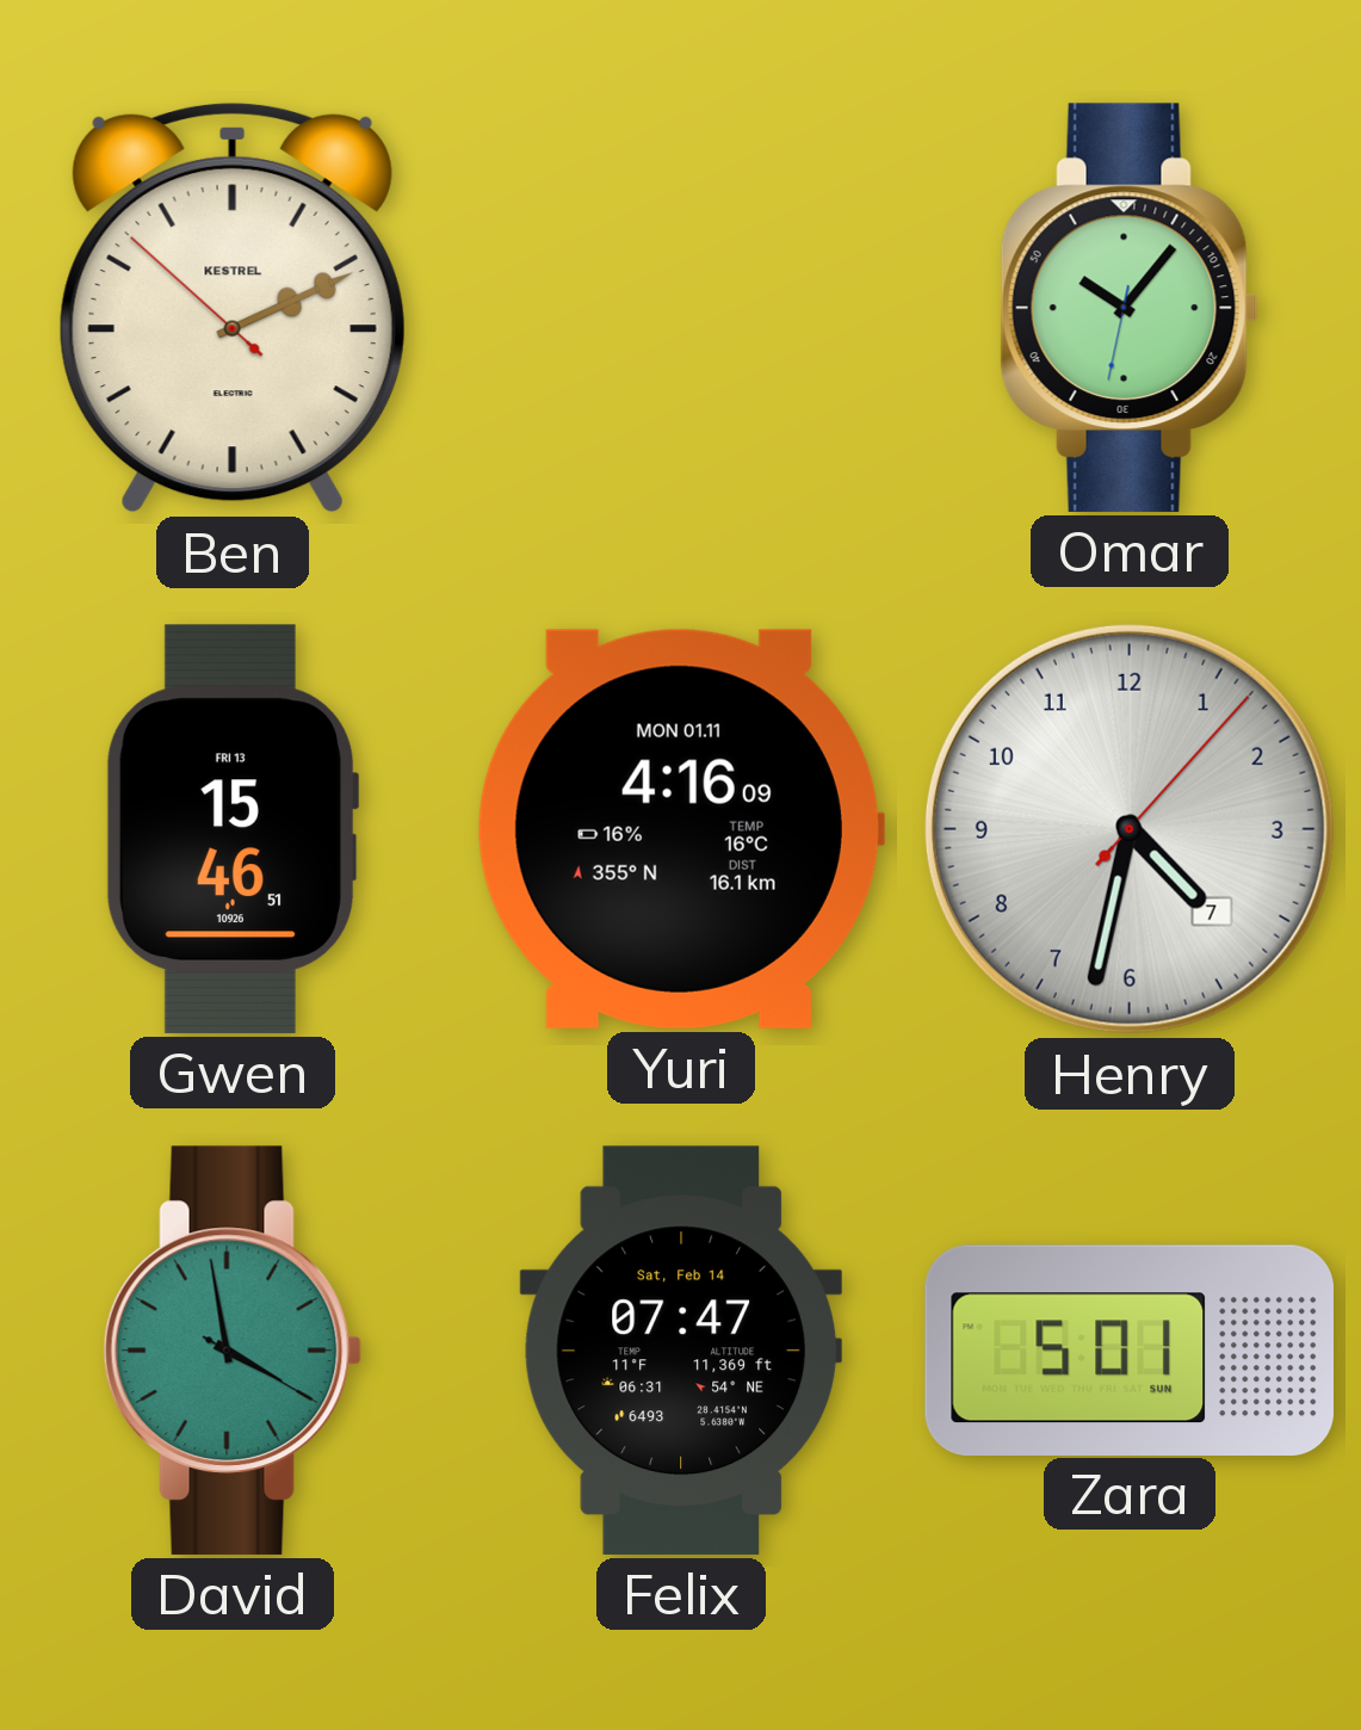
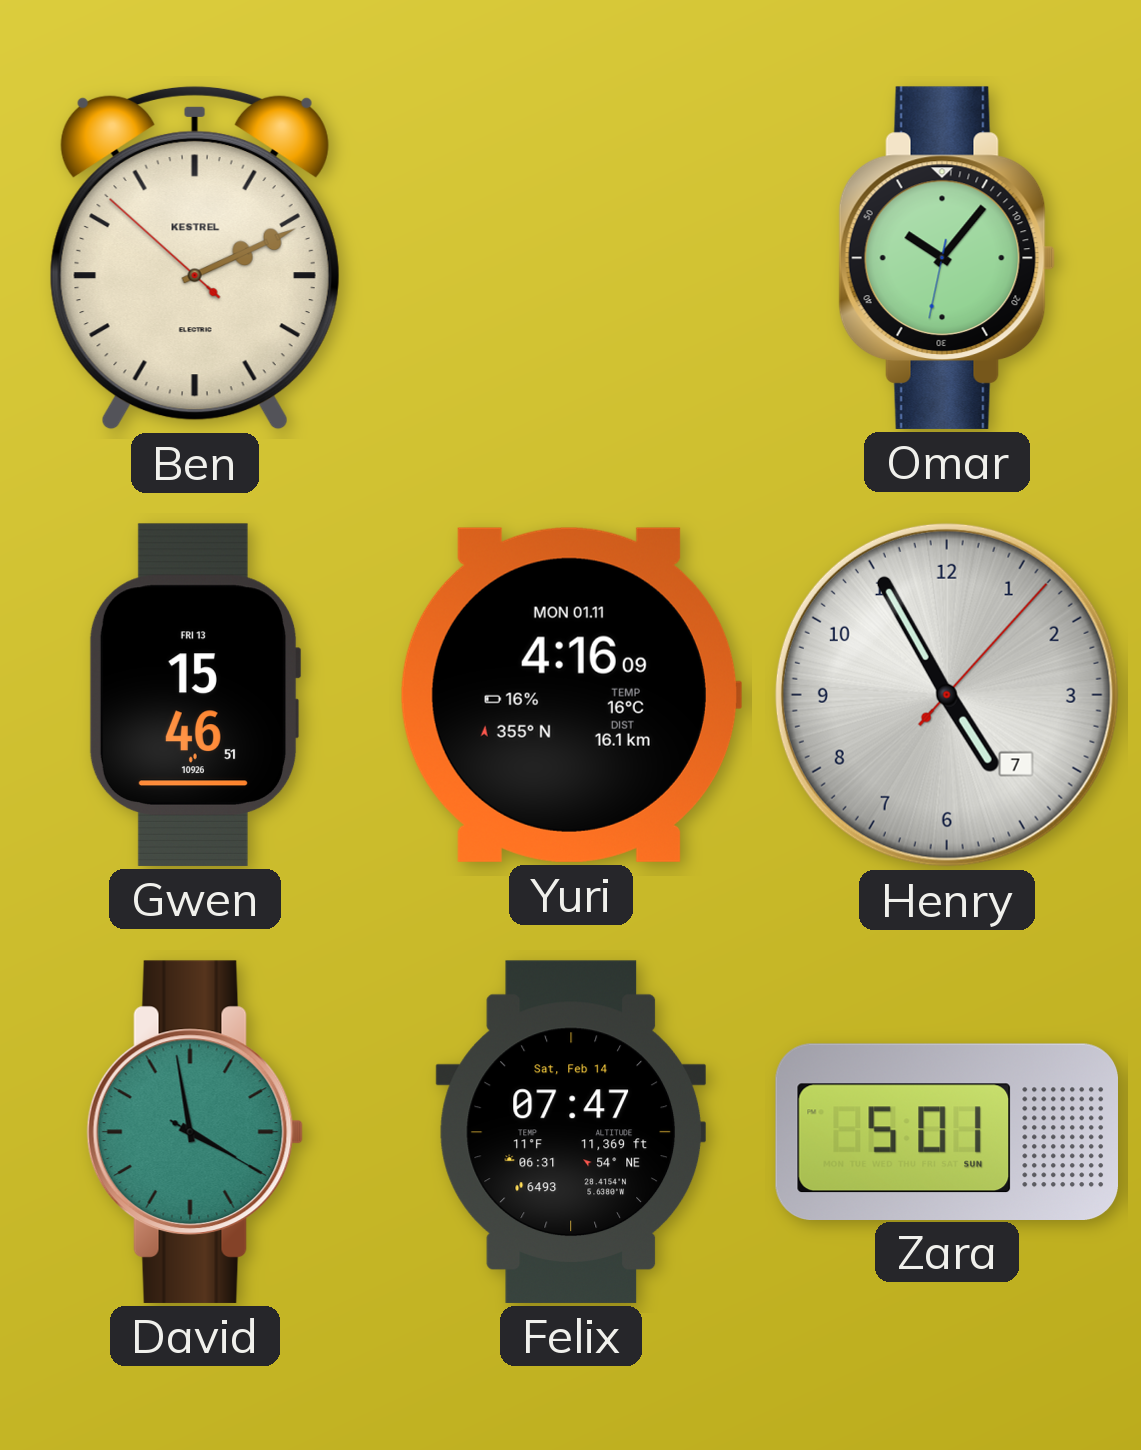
Henry: 4:32 -> 4:55 (947, 695)
